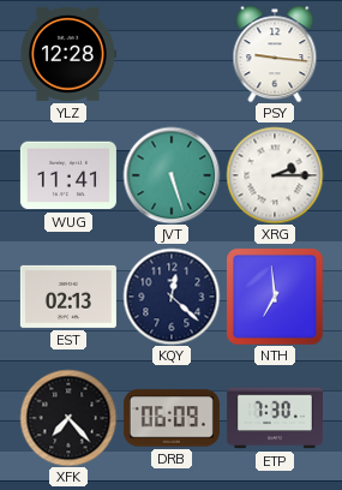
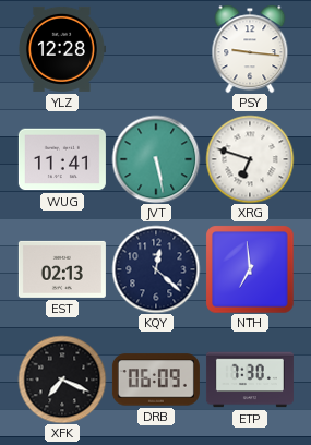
JVT: 5:27 -> 5:28 (156, 159)
XRG: 2:15 -> 6:48 (250, 159)
XFK: 7:23 -> 7:19 (62, 380)
